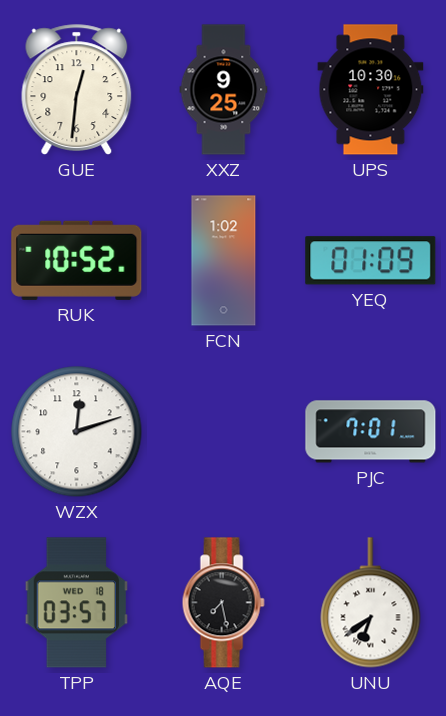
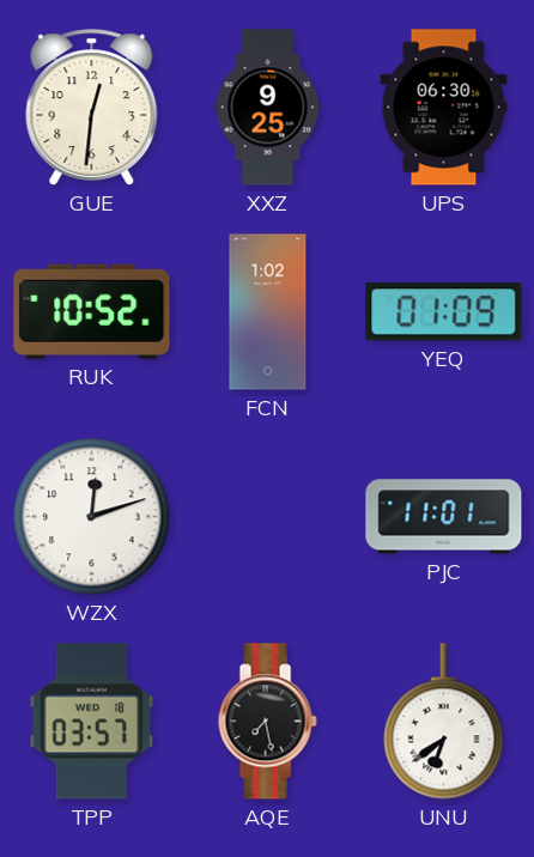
UPS: 10:30 -> 06:30 (444, 108)
PJC: 7:01 -> 11:01 (444, 517)
